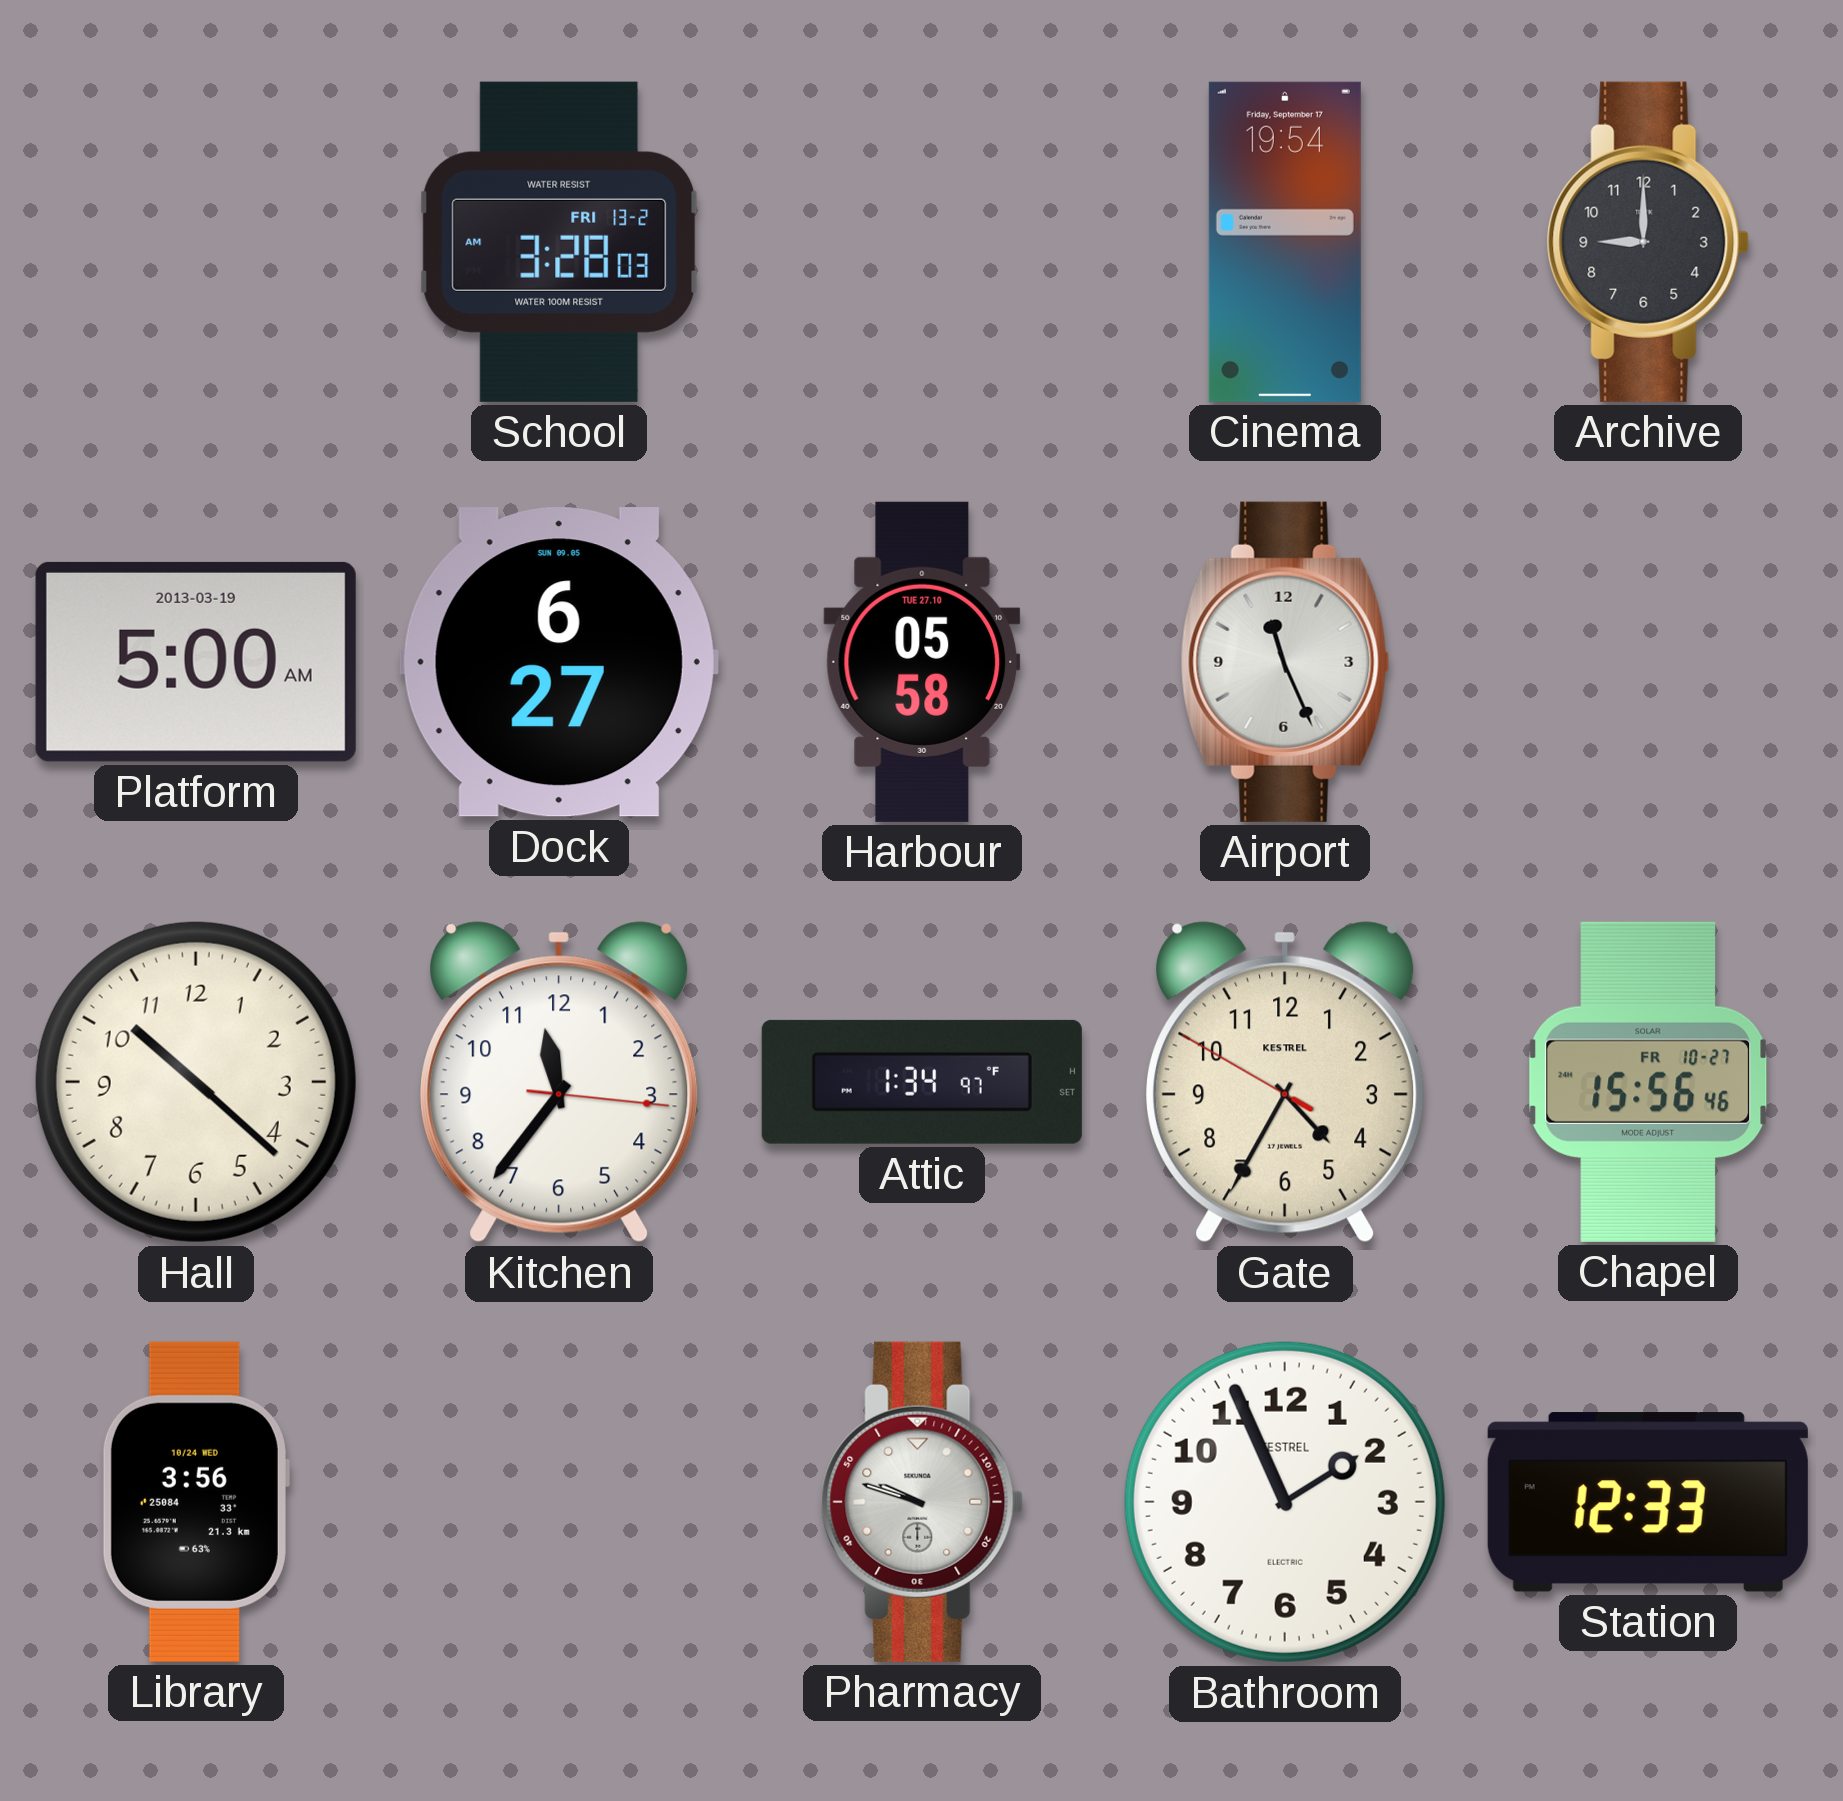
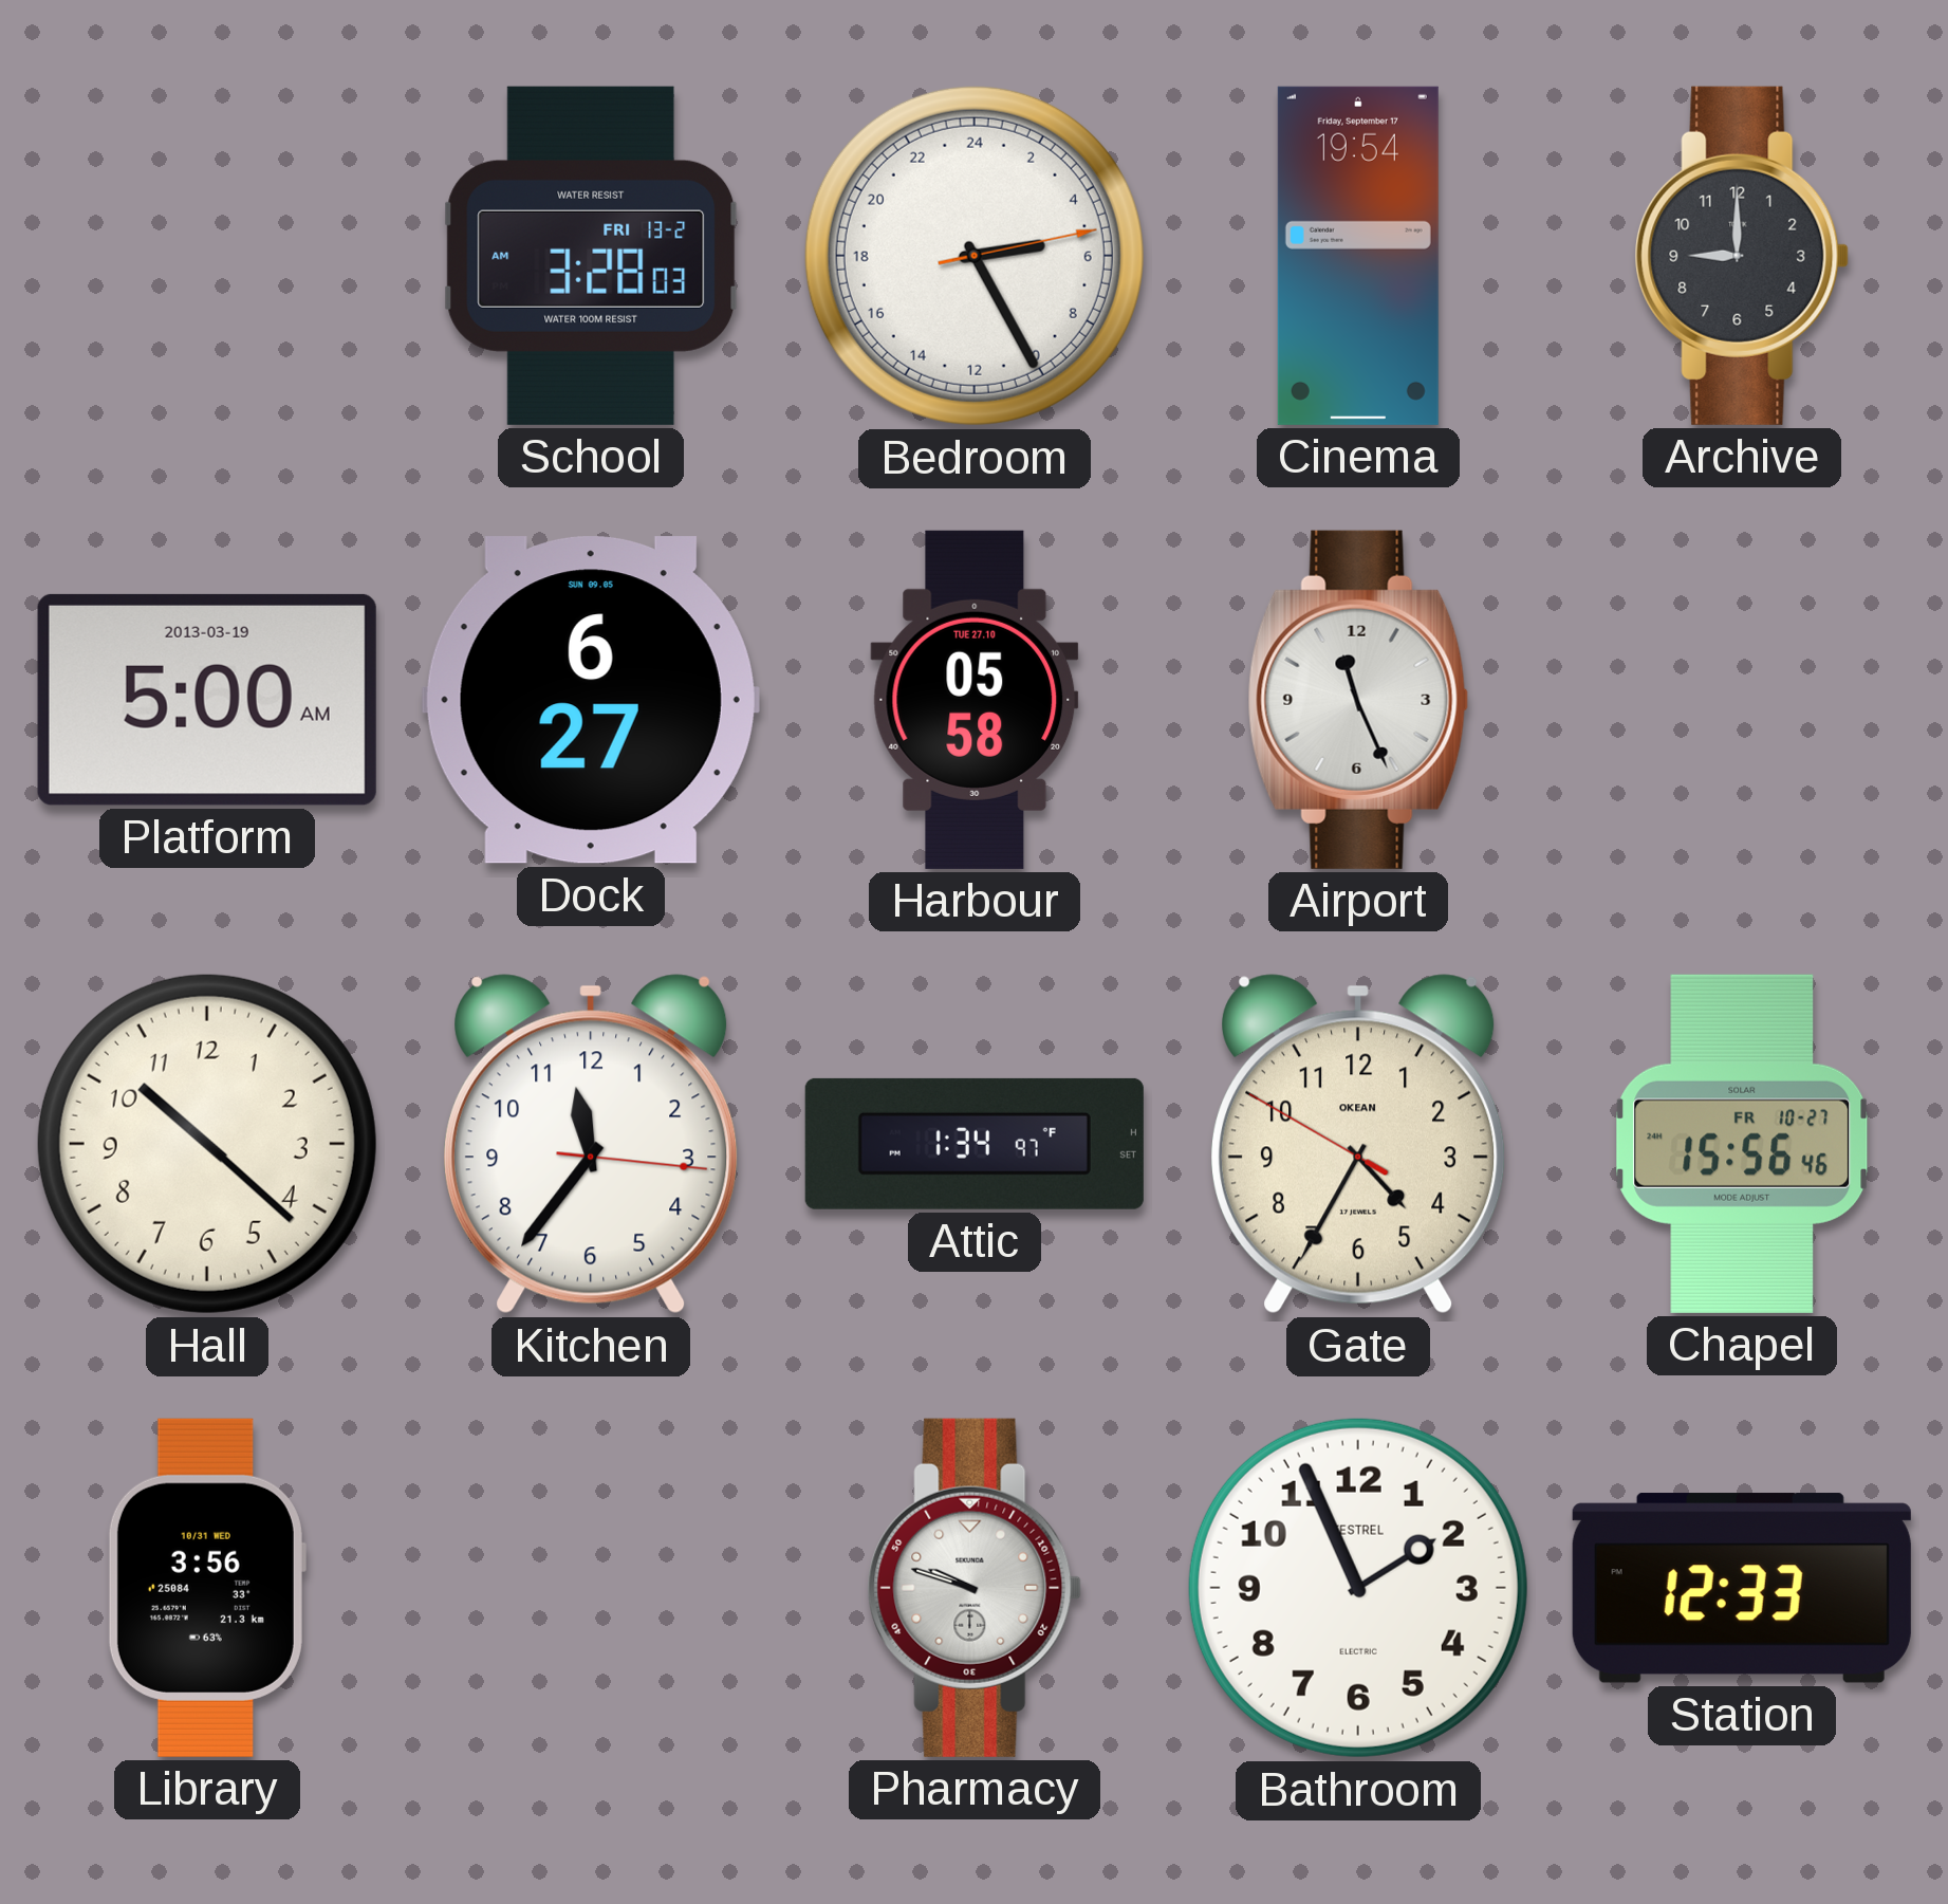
Bedroom: none -> 5:25 (975, 256)
Gate brand: KESTREL -> OKEAN (1358, 1144)
Library date: 10/24 WED -> 10/31 WED (206, 1588)
